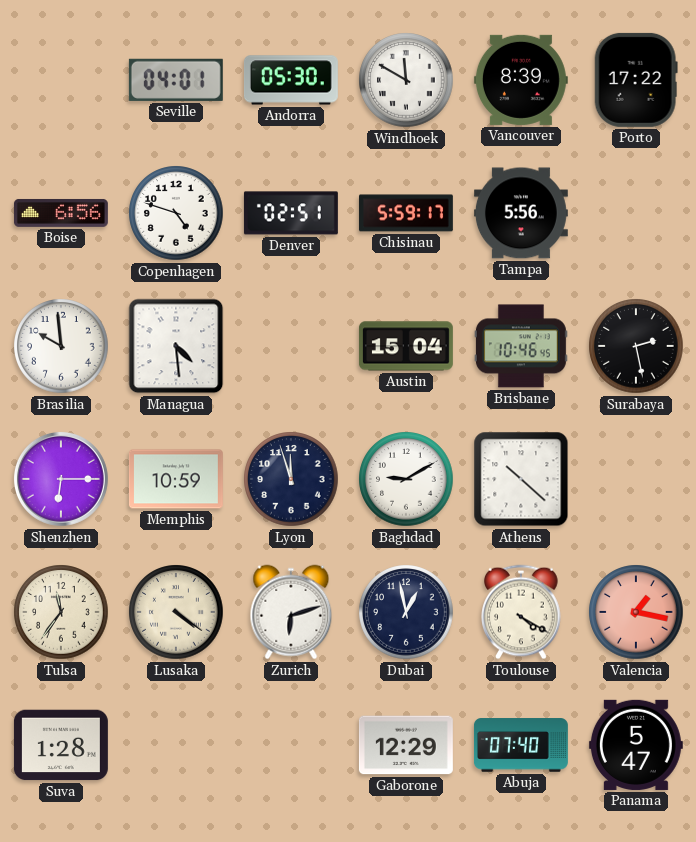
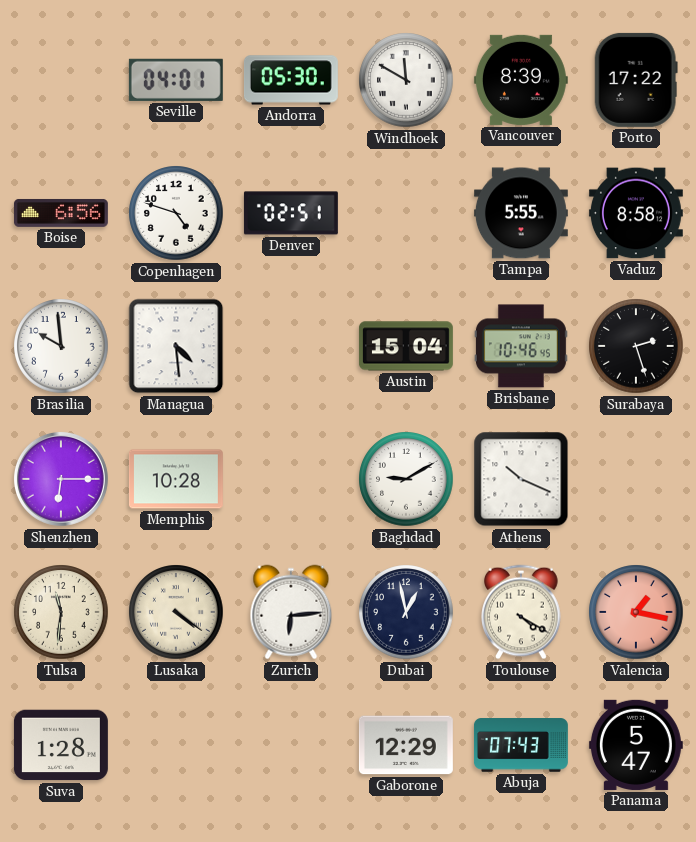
Chisinau: 5:59 -> none (406, 213)
Tampa: 5:56 -> 5:55 (521, 213)
Vaduz: none -> 8:58 (636, 213)
Surabaya: 2:28 -> 2:27 (636, 346)
Memphis: 10:59 -> 10:28 (176, 479)
Lyon: 11:57 -> none (291, 479)
Athens: 10:22 -> 10:19 (521, 479)
Tulsa: 11:36 -> 11:31 (61, 612)
Zurich: 6:12 -> 6:14 (291, 612)
Abuja: 07:40 -> 07:43 (521, 745)
